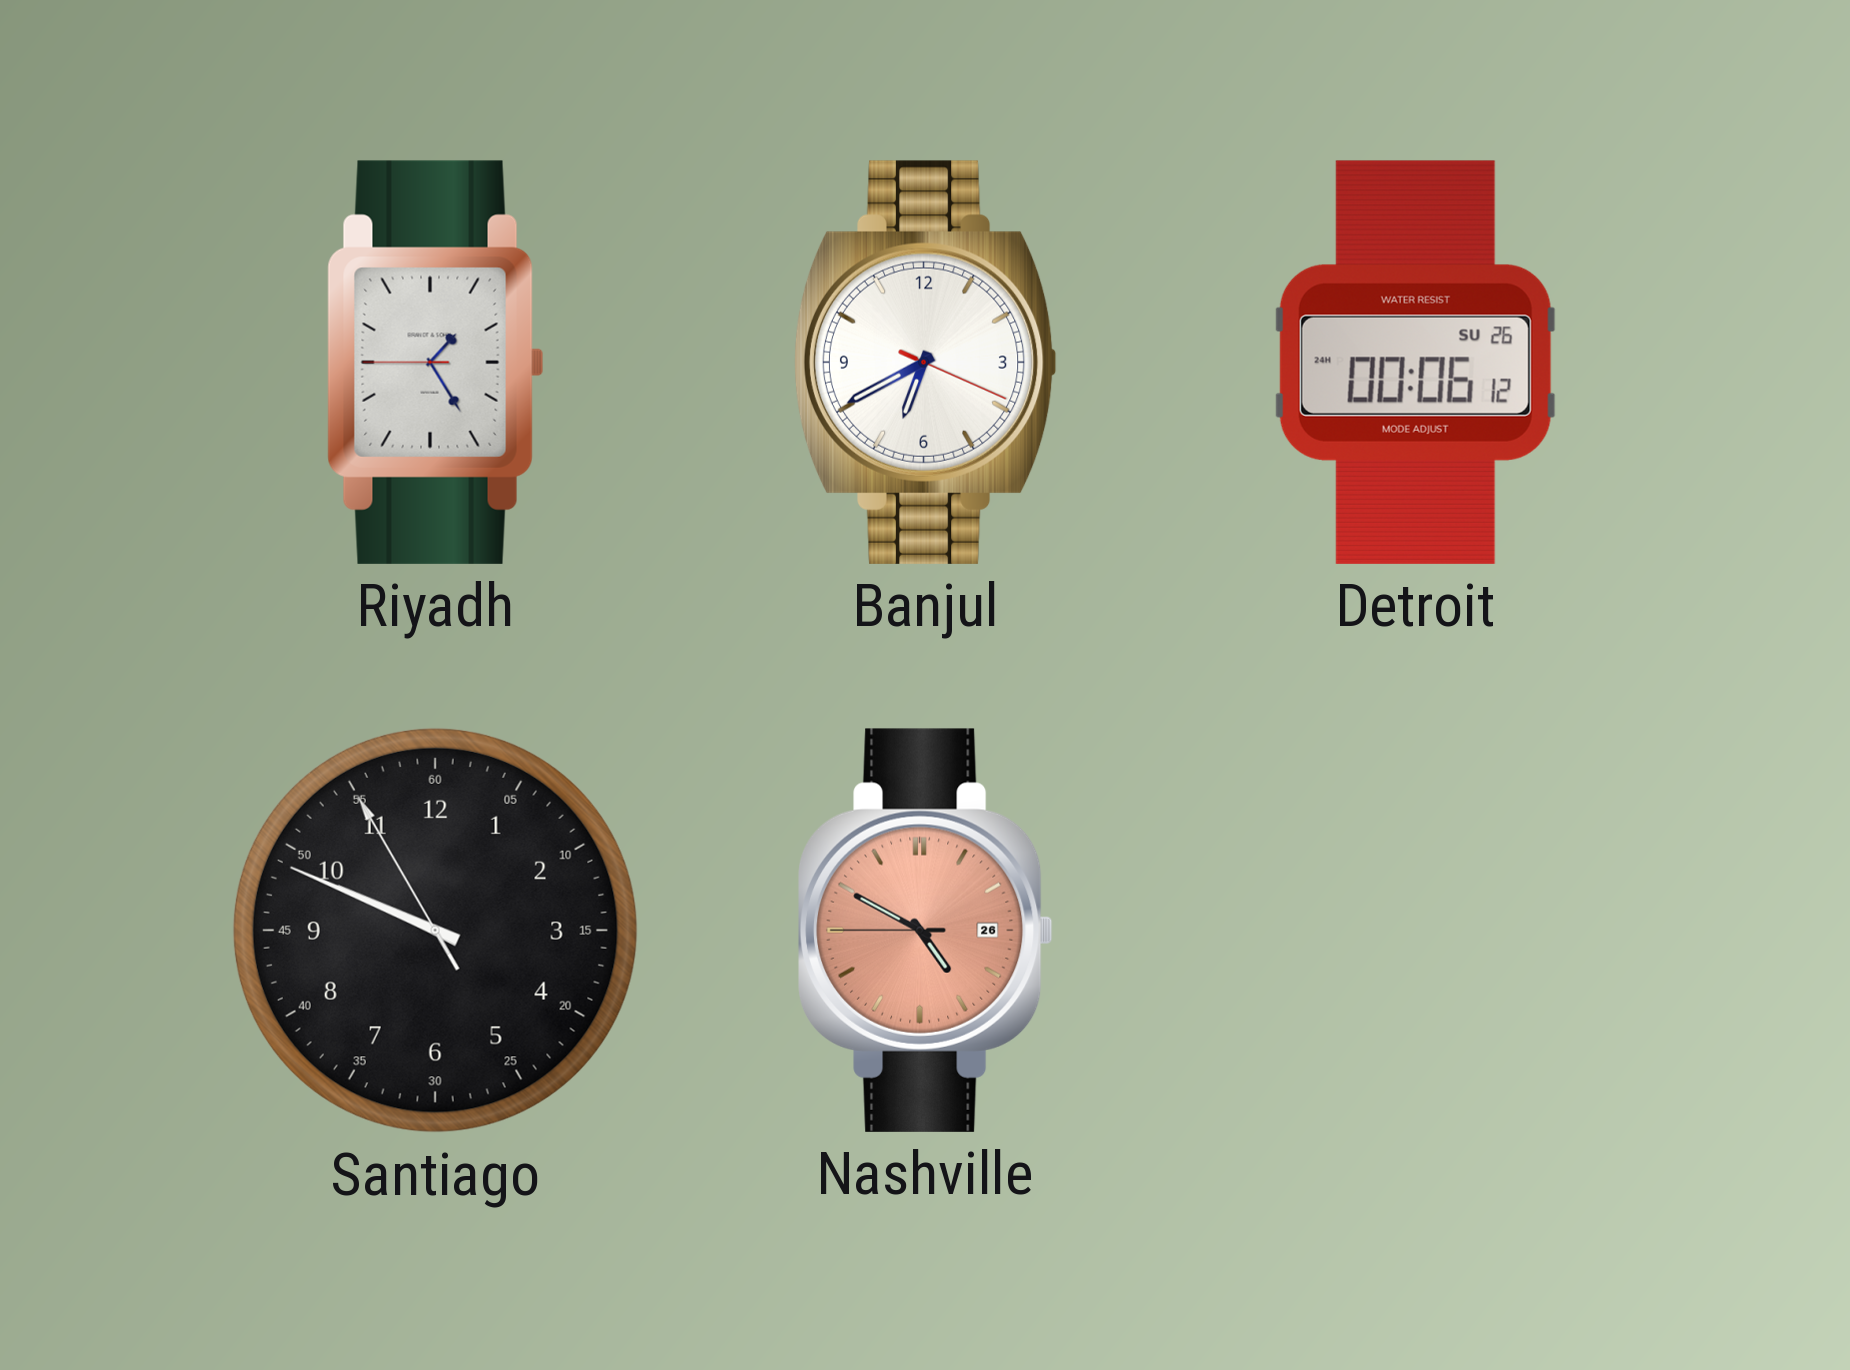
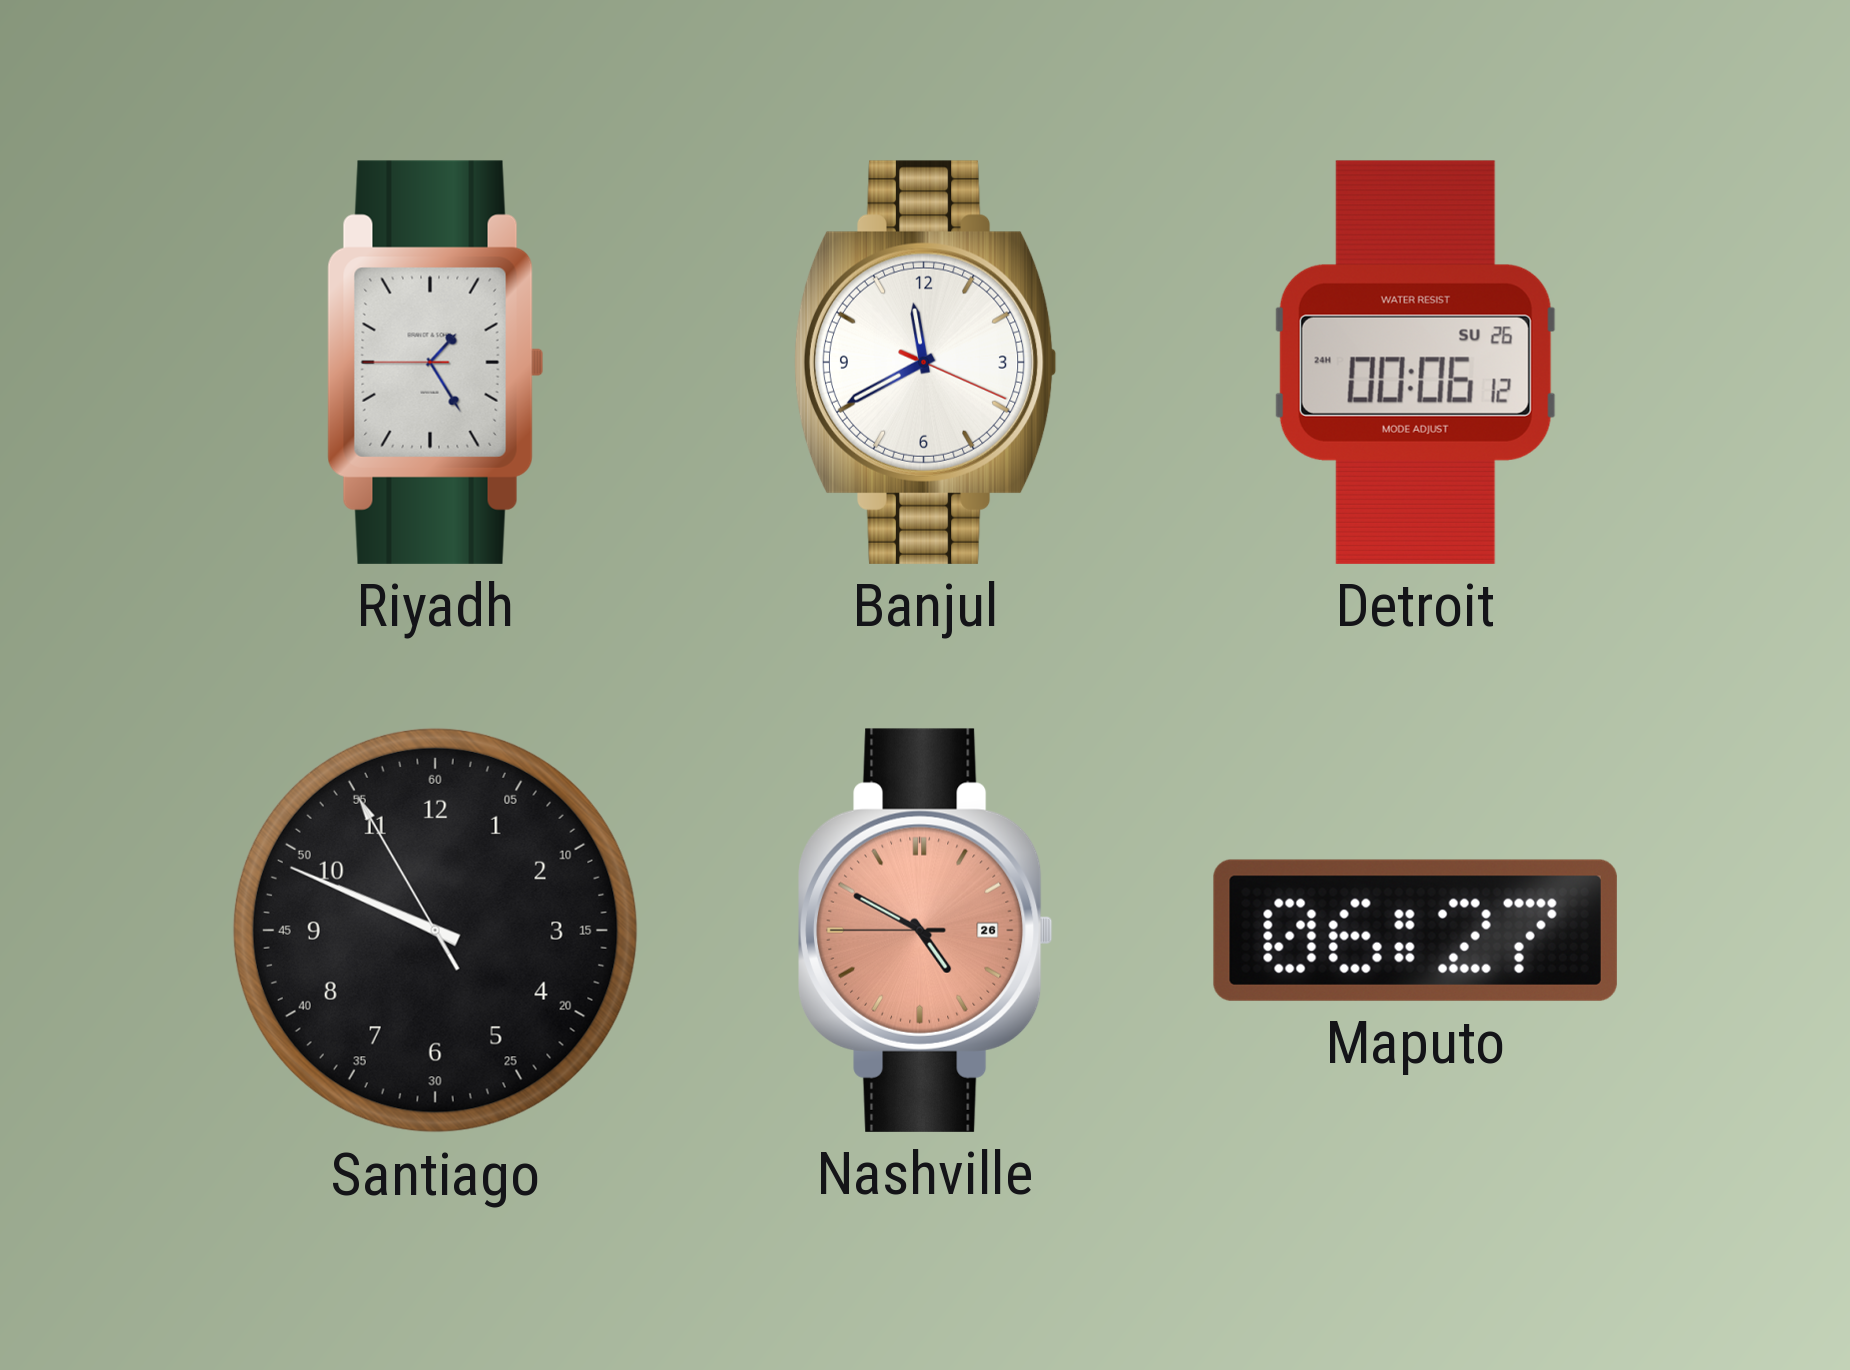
Banjul: 6:40 -> 11:40 (925, 362)
Maputo: none -> 06:27 (1415, 930)
